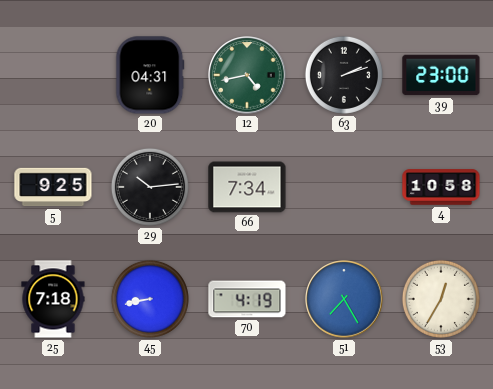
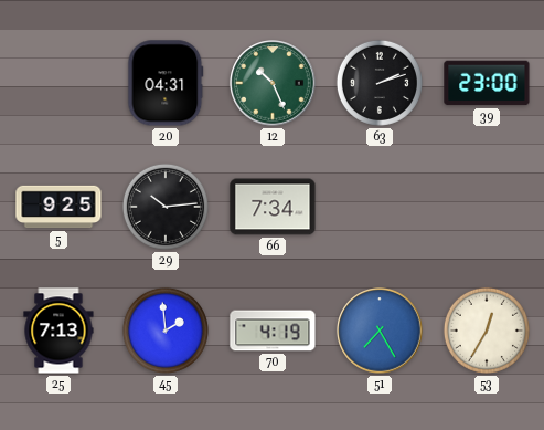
12: 4:43 -> 10:26 (273, 83)
4: 10:58 -> none (441, 187)
25: 7:18 -> 7:13 (58, 331)
45: 8:43 -> 1:59 (166, 331)
